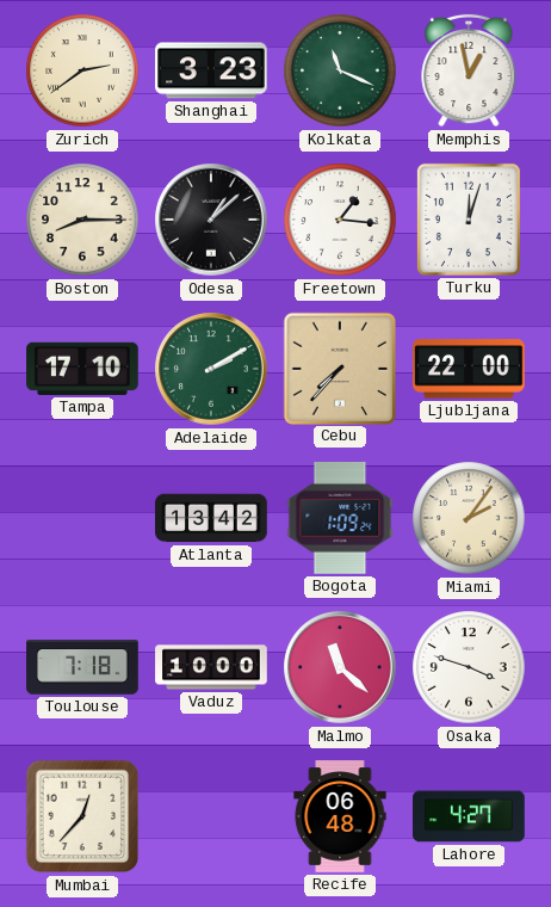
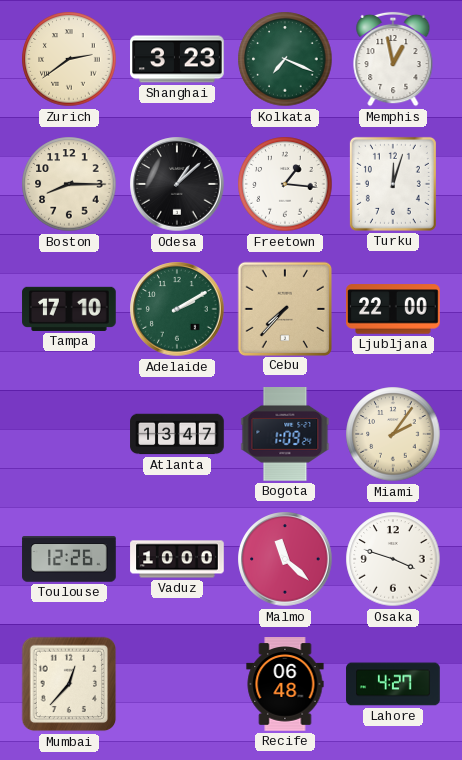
Kolkata: 11:19 -> 7:19 (285, 59)
Atlanta: 13:42 -> 13:47 (177, 434)
Toulouse: 7:18 -> 12:26 (69, 559)
